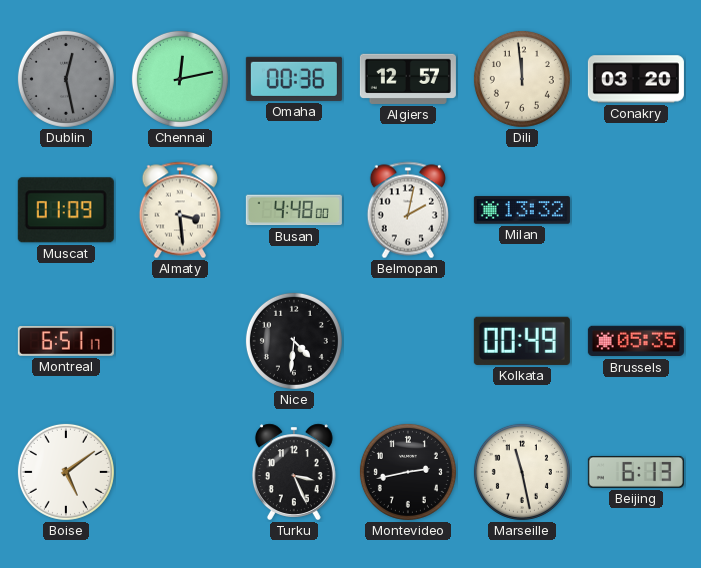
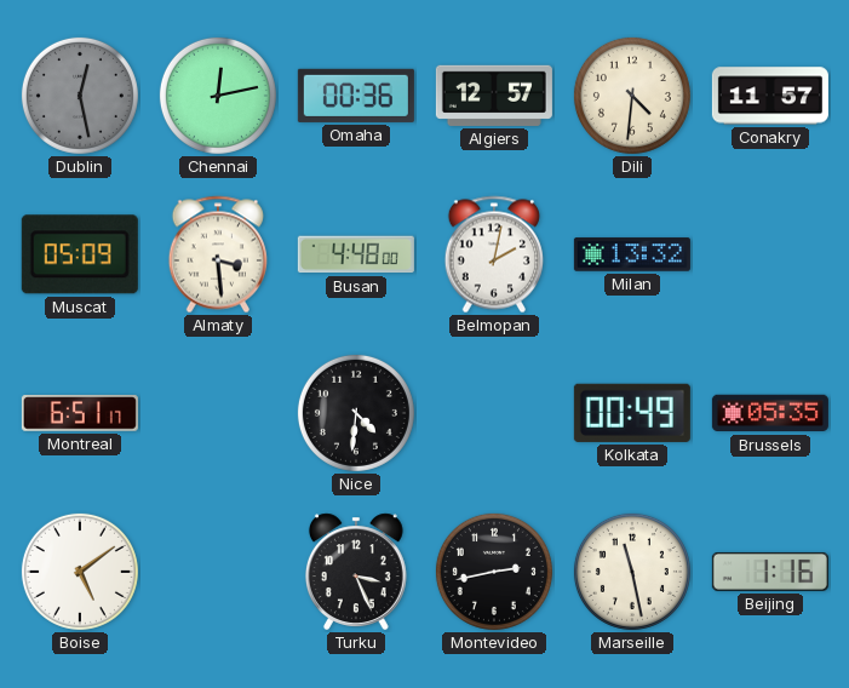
Dili: 11:59 -> 4:31 (632, 96)
Conakry: 03:20 -> 11:57 (770, 96)
Muscat: 01:09 -> 05:09 (80, 254)
Beijing: 6:13 -> 1:16 (770, 572)
